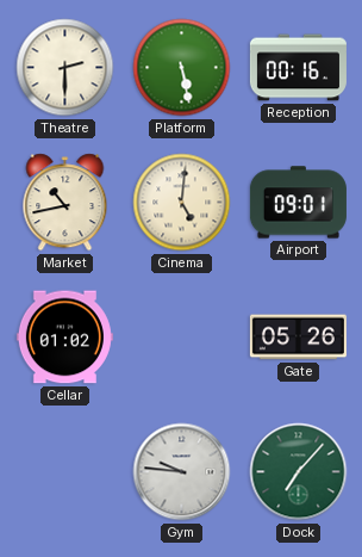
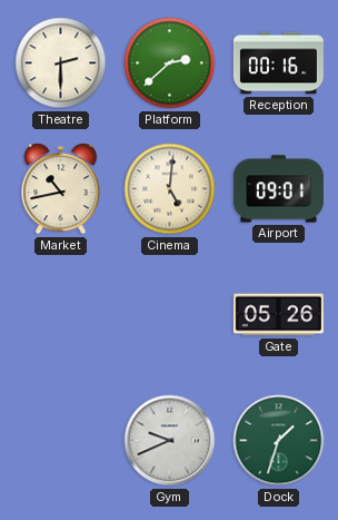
Platform: 5:28 -> 2:38 (170, 63)
Cellar: 01:02 -> none (64, 338)
Gym: 9:46 -> 9:41 (170, 441)
Dock: 7:07 -> 1:33 (279, 441)
